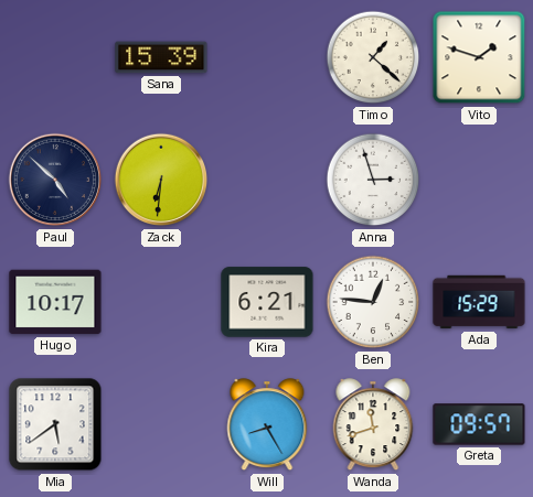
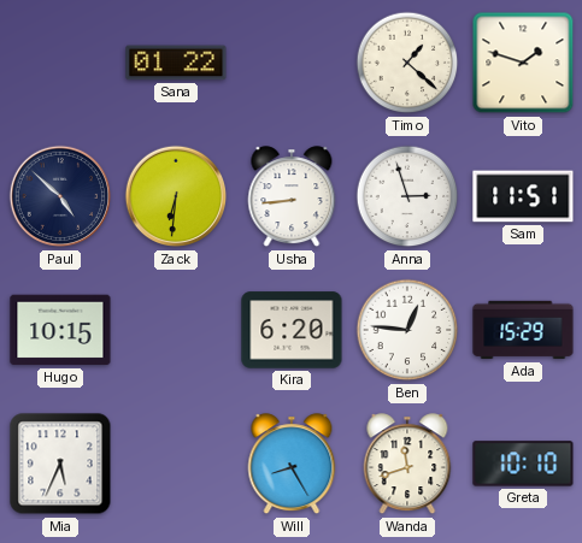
Sana: 15:39 -> 01:22 (176, 63)
Usha: none -> 8:44 (292, 197)
Sam: none -> 11:51 (523, 196)
Hugo: 10:17 -> 10:15 (60, 330)
Kira: 6:21 -> 6:20 (292, 330)
Mia: 5:39 -> 5:34 (60, 464)
Greta: 09:57 -> 10:10 (523, 464)
